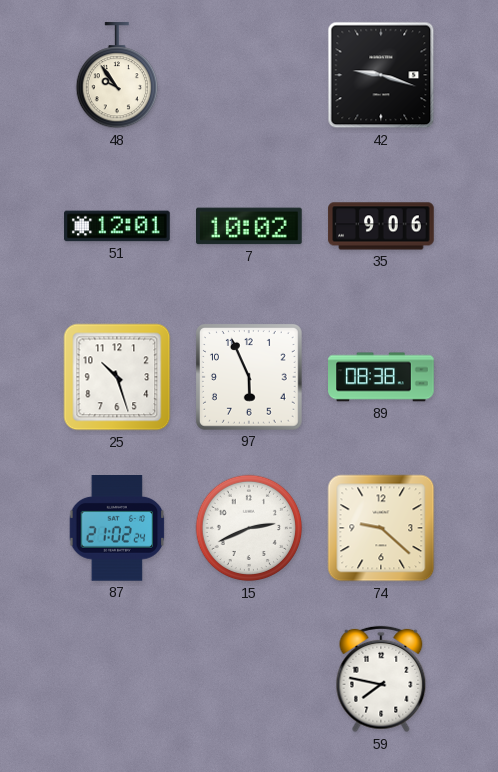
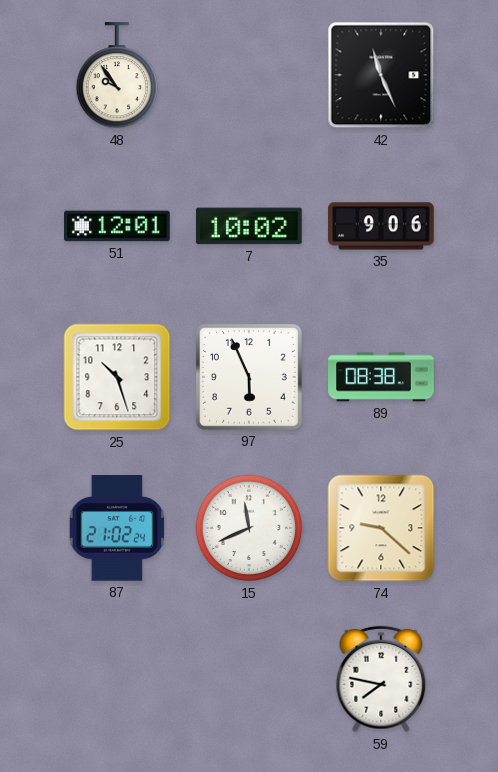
42: 9:18 -> 11:26 (381, 75)
15: 2:41 -> 11:41 (249, 528)
